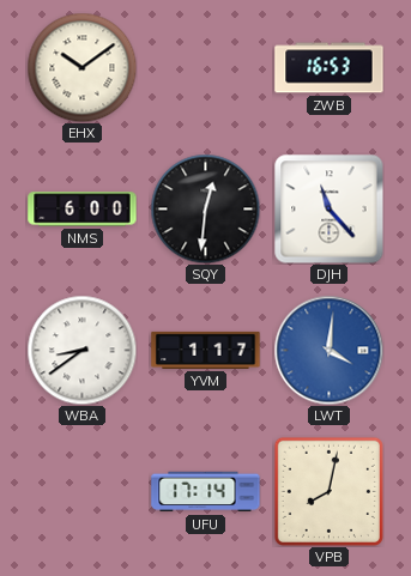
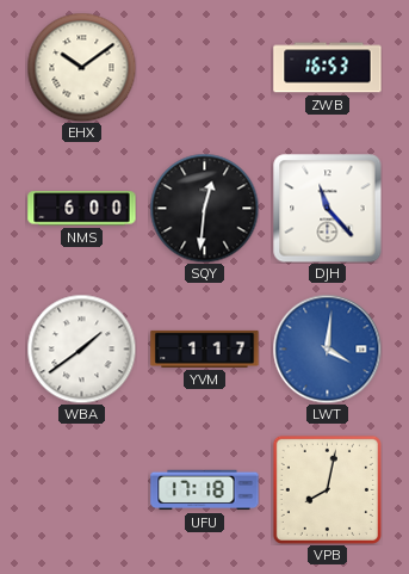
WBA: 8:39 -> 1:39 (81, 348)
UFU: 17:14 -> 17:18 (205, 490)
